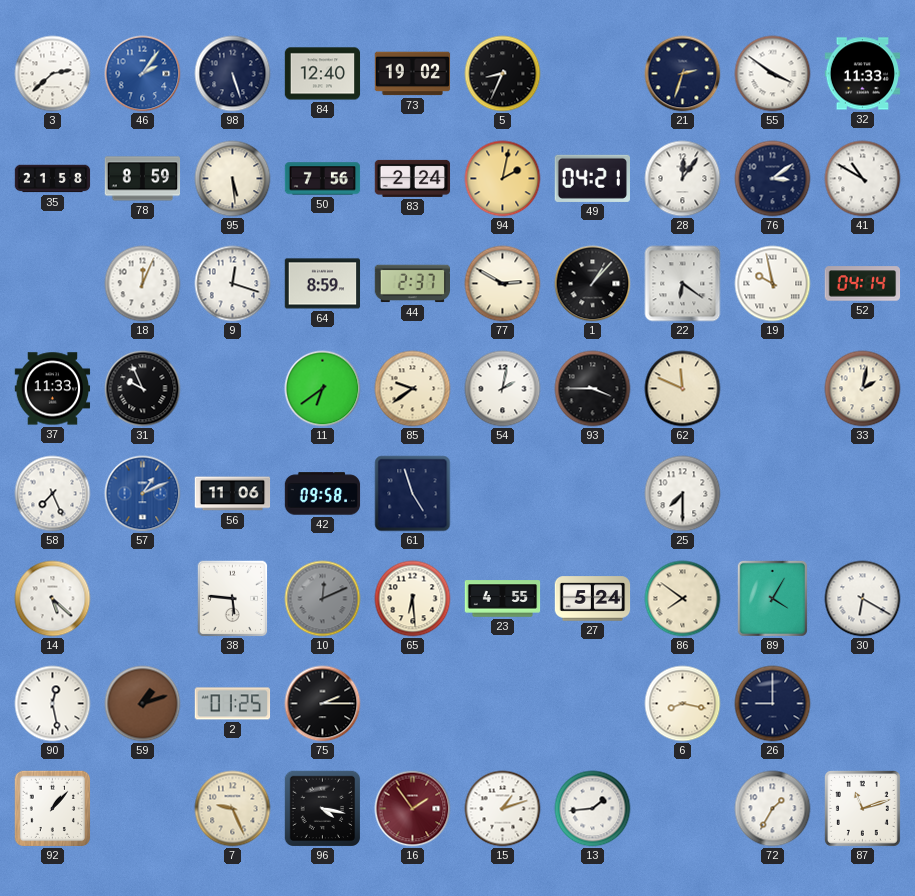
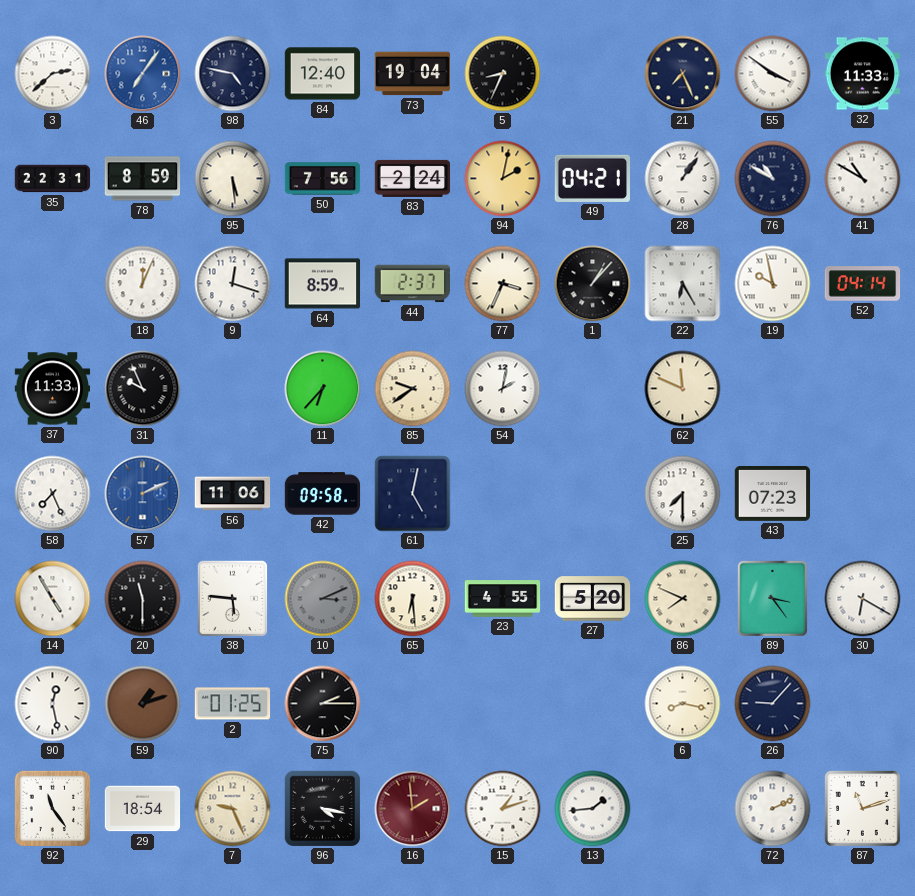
46: 2:06 -> 7:06 (143, 74)
98: 5:27 -> 4:47 (233, 74)
73: 19:02 -> 19:04 (413, 74)
21: 2:33 -> 7:26 (683, 74)
35: 21:58 -> 22:31 (53, 179)
28: 12:06 -> 1:06 (683, 179)
76: 3:09 -> 10:50 (773, 179)
77: 2:50 -> 3:34 (503, 284)
22: 6:21 -> 6:25 (683, 284)
11: 6:39 -> 6:37 (323, 389)
93: 3:45 -> none (593, 389)
33: 2:02 -> none (863, 389)
57: 1:11 -> 2:11 (143, 494)
61: 4:57 -> 5:02 (413, 494)
43: none -> 07:23 (773, 494)
14: 5:22 -> 4:55 (53, 599)
20: none -> 11:30 (143, 599)
10: 12:11 -> 3:11 (323, 599)
27: 5:24 -> 5:20 (593, 599)
86: 7:51 -> 7:49 (683, 599)
89: 4:05 -> 3:24 (772, 598)
26: 9:00 -> 9:07 (773, 704)
92: 1:07 -> 11:24 (52, 808)
29: none -> 18:54 (143, 809)
16: 1:54 -> 1:59 (413, 809)
72: 1:35 -> 2:11 (773, 809)
